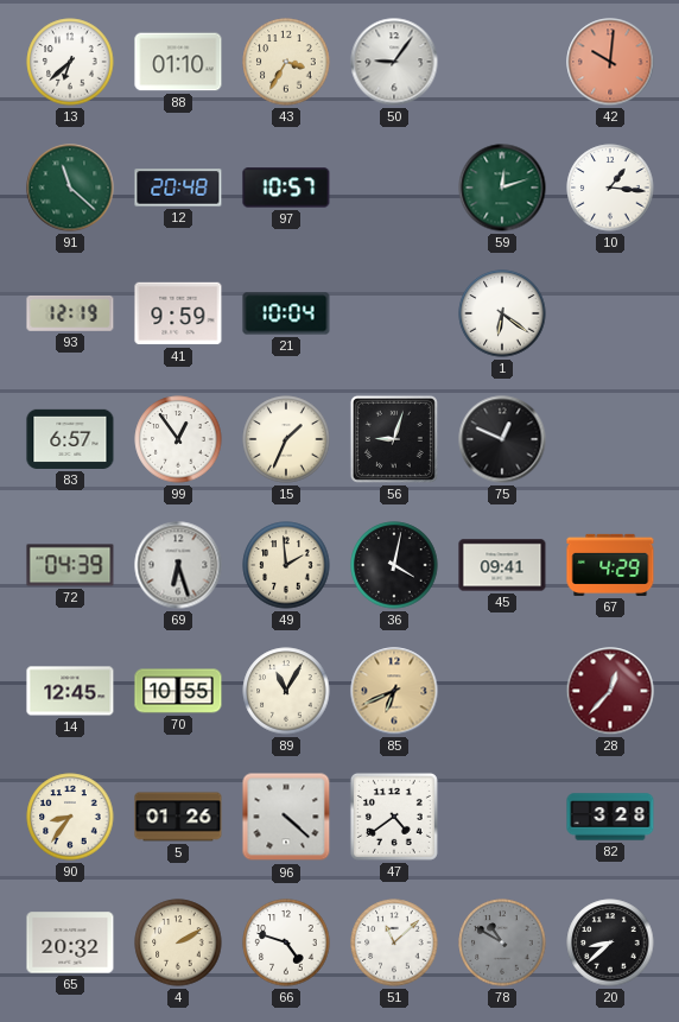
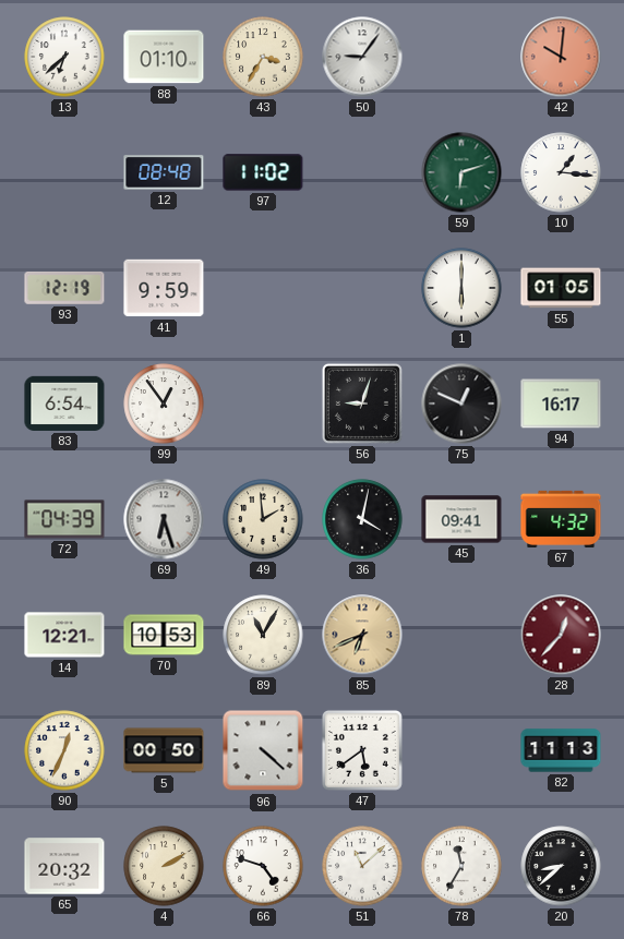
91: 11:22 -> none (70, 188)
12: 20:48 -> 08:48 (164, 172)
97: 10:57 -> 11:02 (263, 172)
59: 12:12 -> 6:12 (461, 172)
21: 10:04 -> none (286, 313)
1: 6:21 -> 6:00 (461, 288)
55: none -> 01:05 (561, 288)
83: 6:57 -> 6:54 (64, 404)
15: 1:34 -> none (286, 439)
94: none -> 16:17 (561, 404)
67: 4:29 -> 4:32 (561, 519)
14: 12:45 -> 12:21 (64, 635)
70: 10:55 -> 10:53 (164, 635)
90: 8:36 -> 12:34 (64, 750)
5: 01:26 -> 00:50 (164, 750)
47: 4:39 -> 5:39 (362, 750)
82: 3:28 -> 11:13 (561, 750)
78: 10:50 -> 11:35 (461, 866)
78 dial: grey -> white (461, 866)
